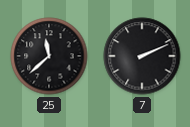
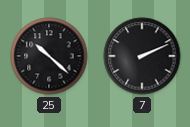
25: 11:38 -> 10:22 (49, 56)
